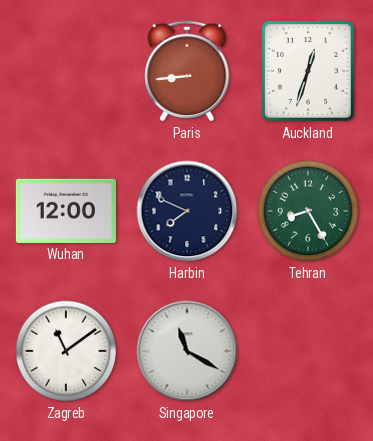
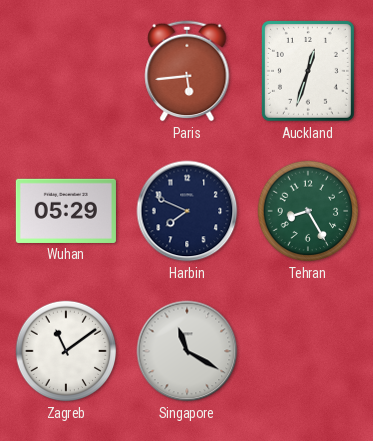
Paris: 8:44 -> 5:44 (187, 71)
Wuhan: 12:00 -> 05:29 (66, 211)
